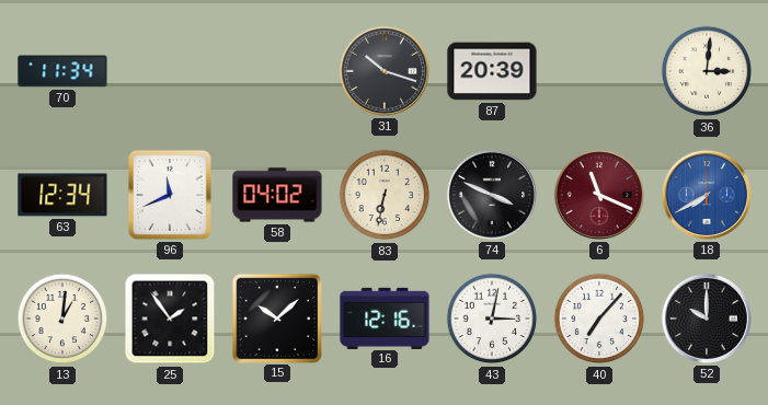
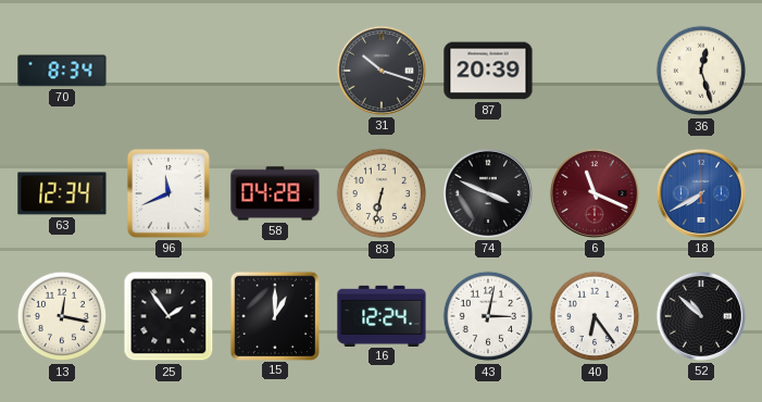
70: 11:34 -> 8:34 (62, 71)
36: 3:01 -> 12:27 (701, 71)
58: 04:02 -> 04:28 (275, 193)
13: 1:01 -> 12:17 (62, 316)
15: 10:08 -> 1:00 (274, 315)
16: 12:16 -> 12:24 (382, 315)
40: 7:07 -> 6:24 (595, 316)
52: 10:00 -> 10:52 (701, 316)
